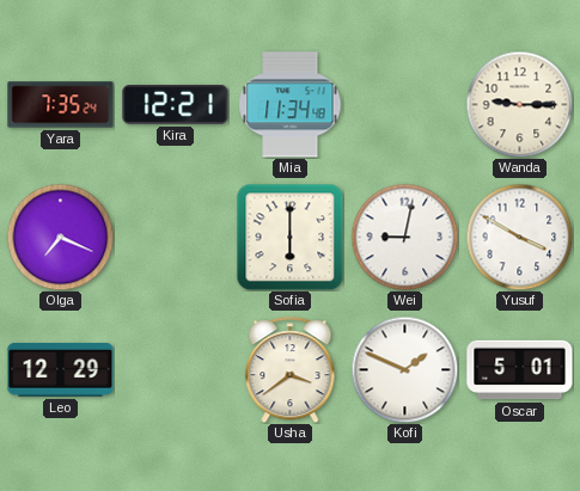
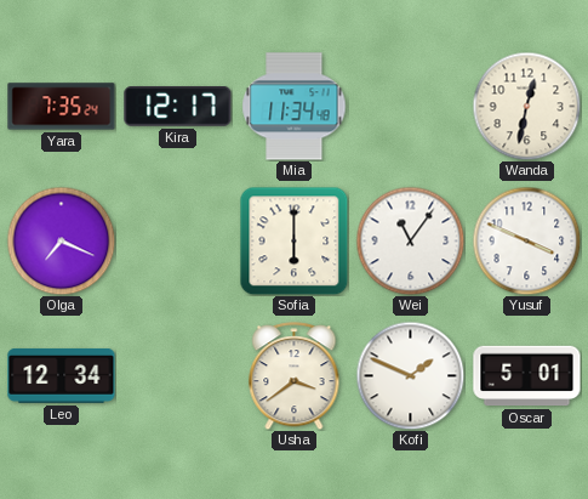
Kira: 12:21 -> 12:17 (178, 107)
Wanda: 9:15 -> 12:32 (526, 106)
Wei: 9:02 -> 11:06 (410, 240)
Yusuf: 3:50 -> 3:49 (526, 240)
Leo: 12:29 -> 12:34 (62, 375)
